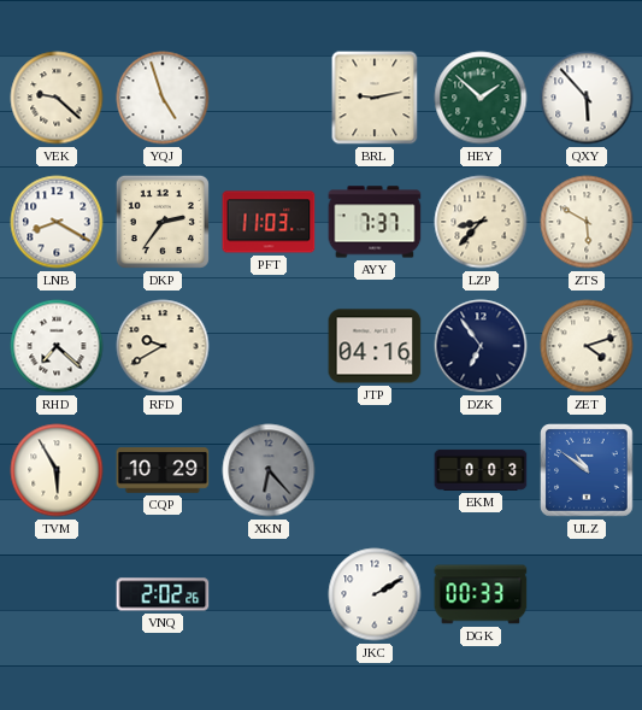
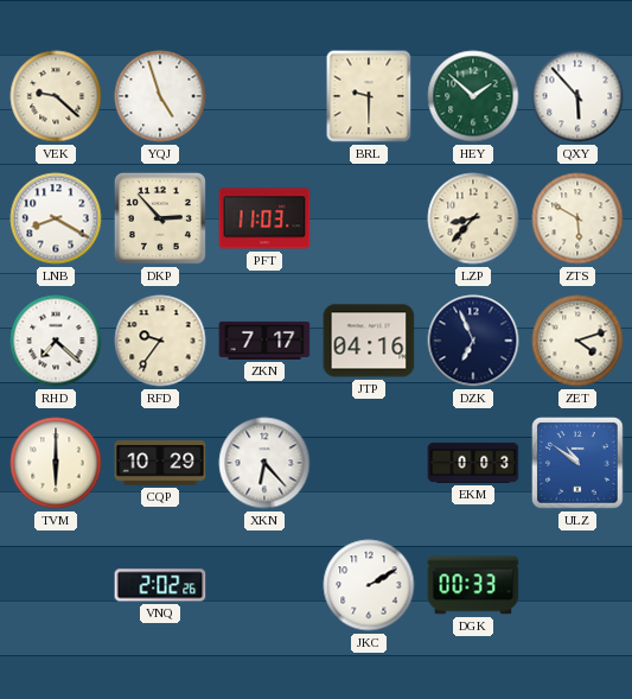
BRL: 9:13 -> 9:30 (369, 96)
DKP: 2:36 -> 2:53 (160, 218)
AYY: 7:37 -> none (375, 222)
RFD: 9:40 -> 9:36 (160, 341)
ZKN: none -> 7:17 (264, 341)
DZK: 6:54 -> 6:56 (473, 341)
TVM: 5:55 -> 6:00 (56, 463)
XKN dial: grey -> white (264, 463)
